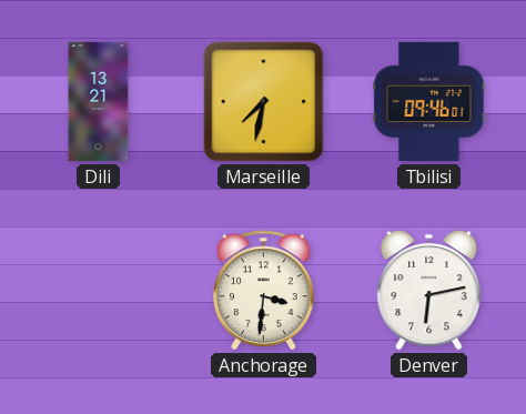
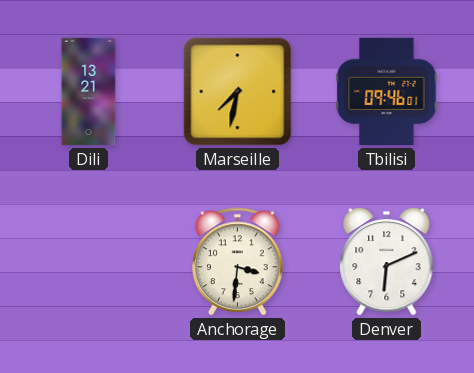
Denver: 6:13 -> 6:11 (387, 261)
